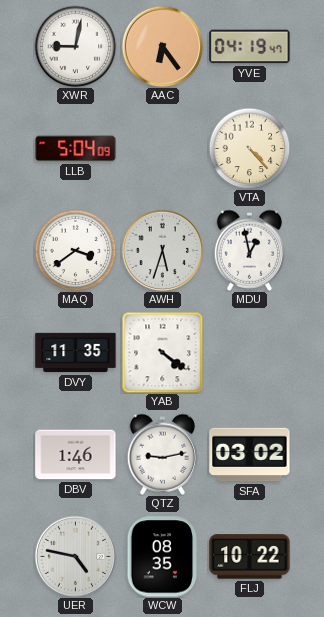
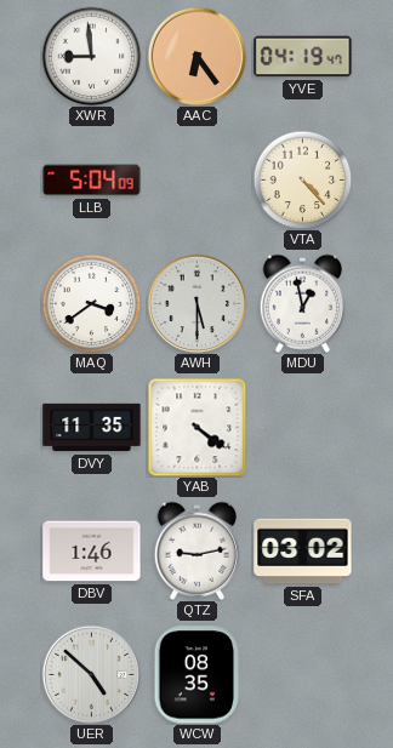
XWR: 9:02 -> 8:59 (91, 56)
AWH: 5:33 -> 5:30 (196, 303)
UER: 4:47 -> 4:52 (91, 674)
FLJ: 10:22 -> none (250, 557)
